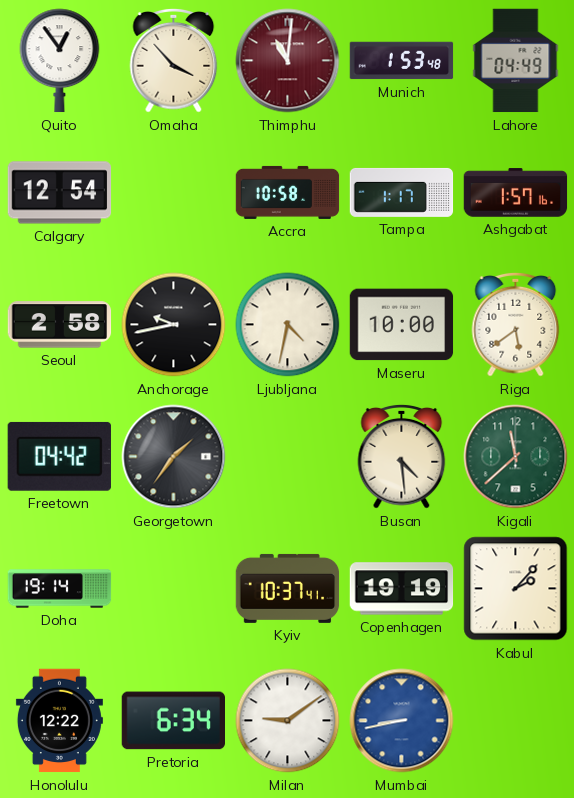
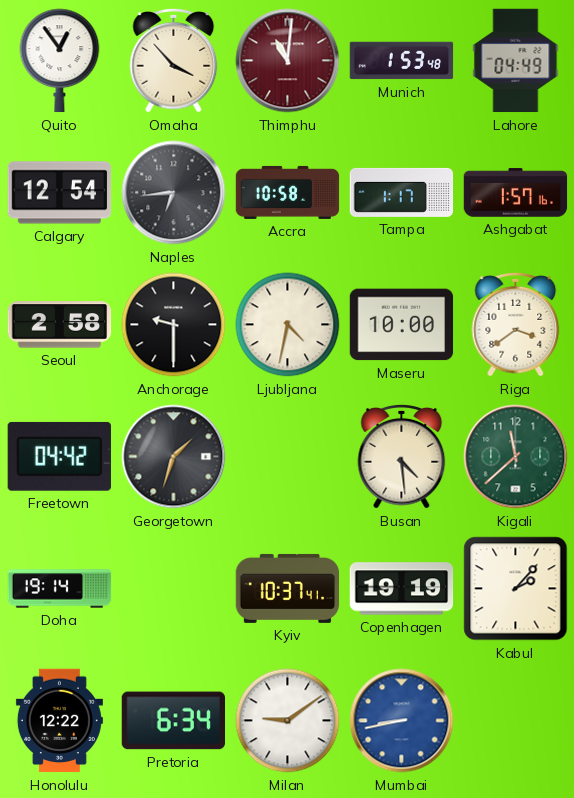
Naples: none -> 6:44 (174, 193)
Anchorage: 9:43 -> 9:30 (174, 325)
Riga: 5:39 -> 3:39 (516, 324)
Georgetown: 1:36 -> 1:33 (174, 457)
